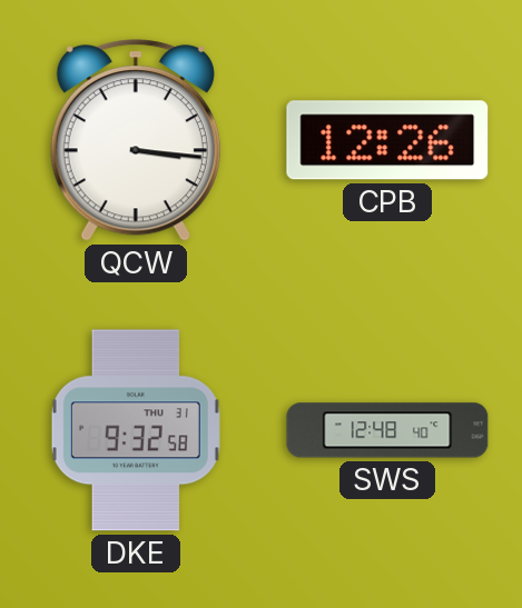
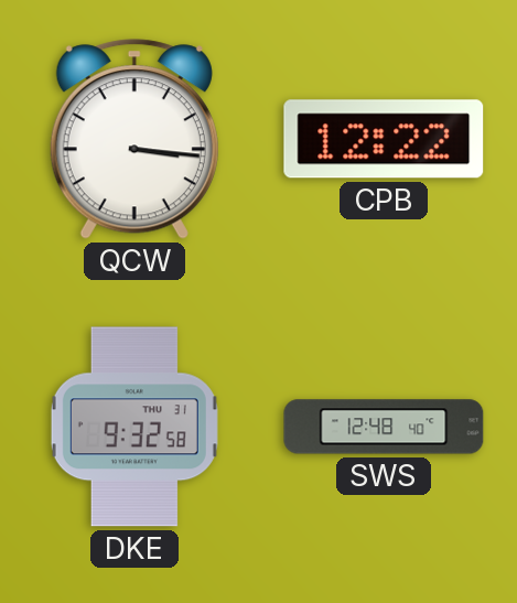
CPB: 12:26 -> 12:22 (384, 139)
